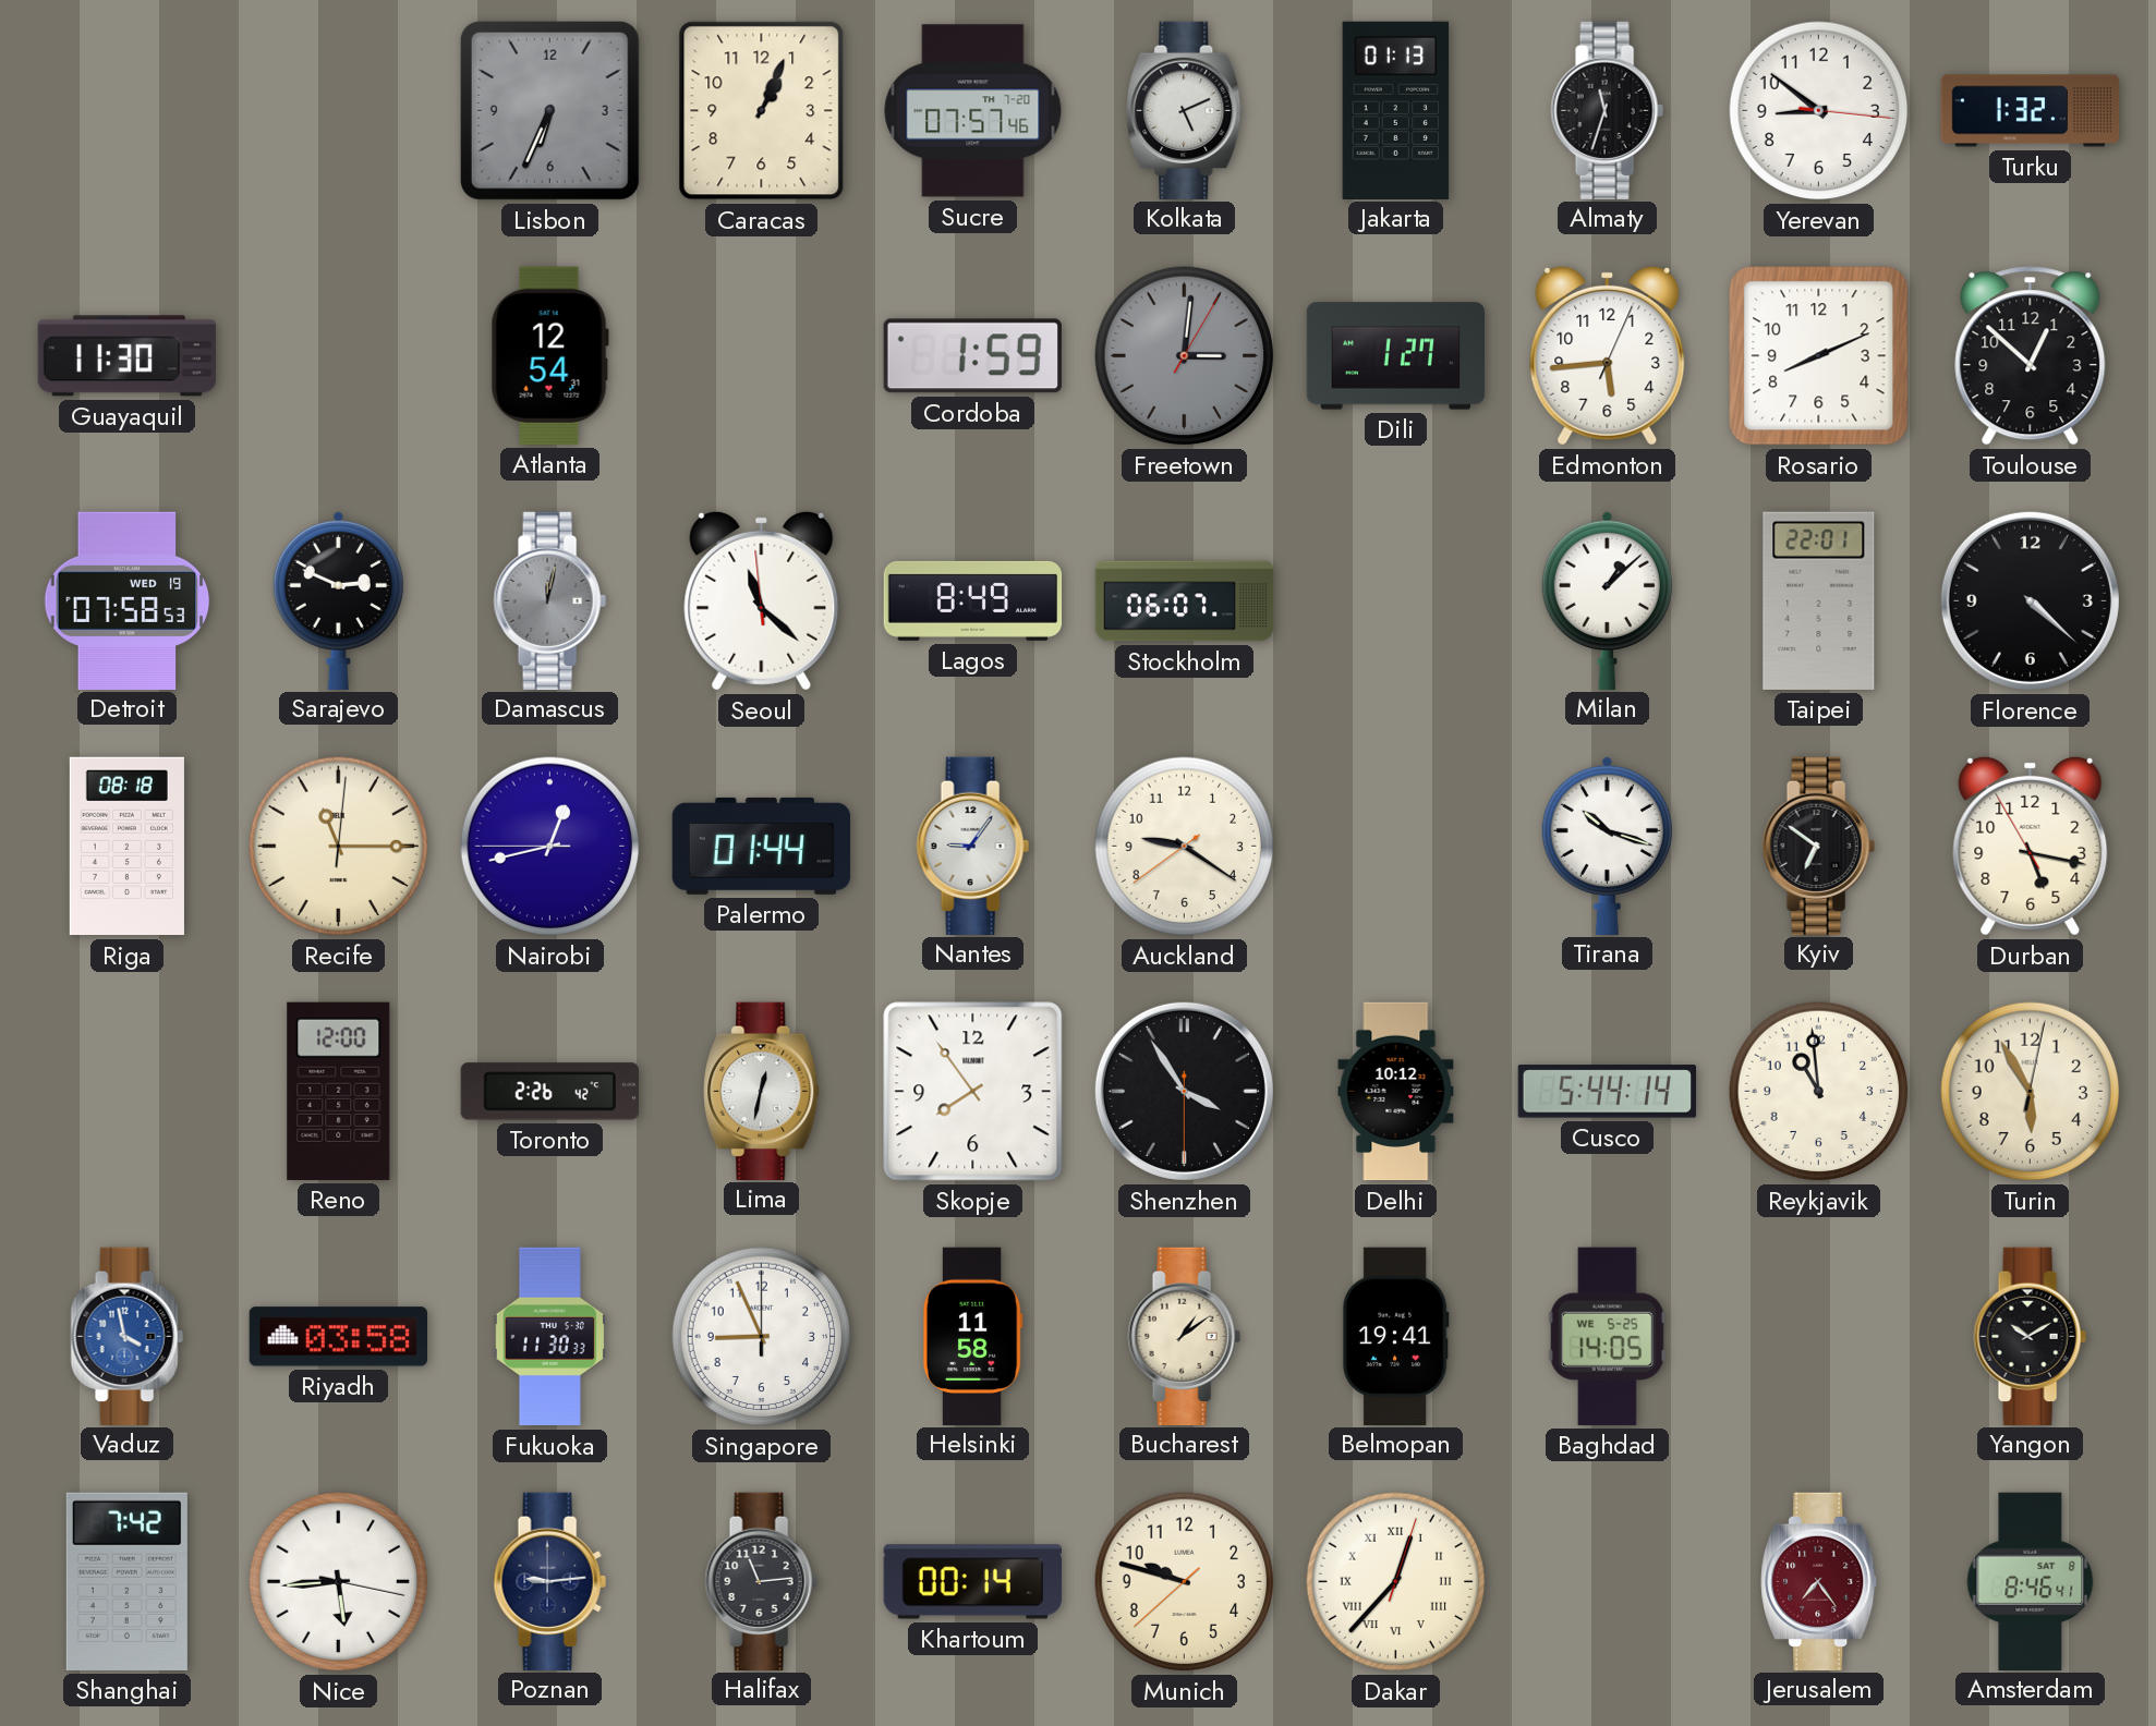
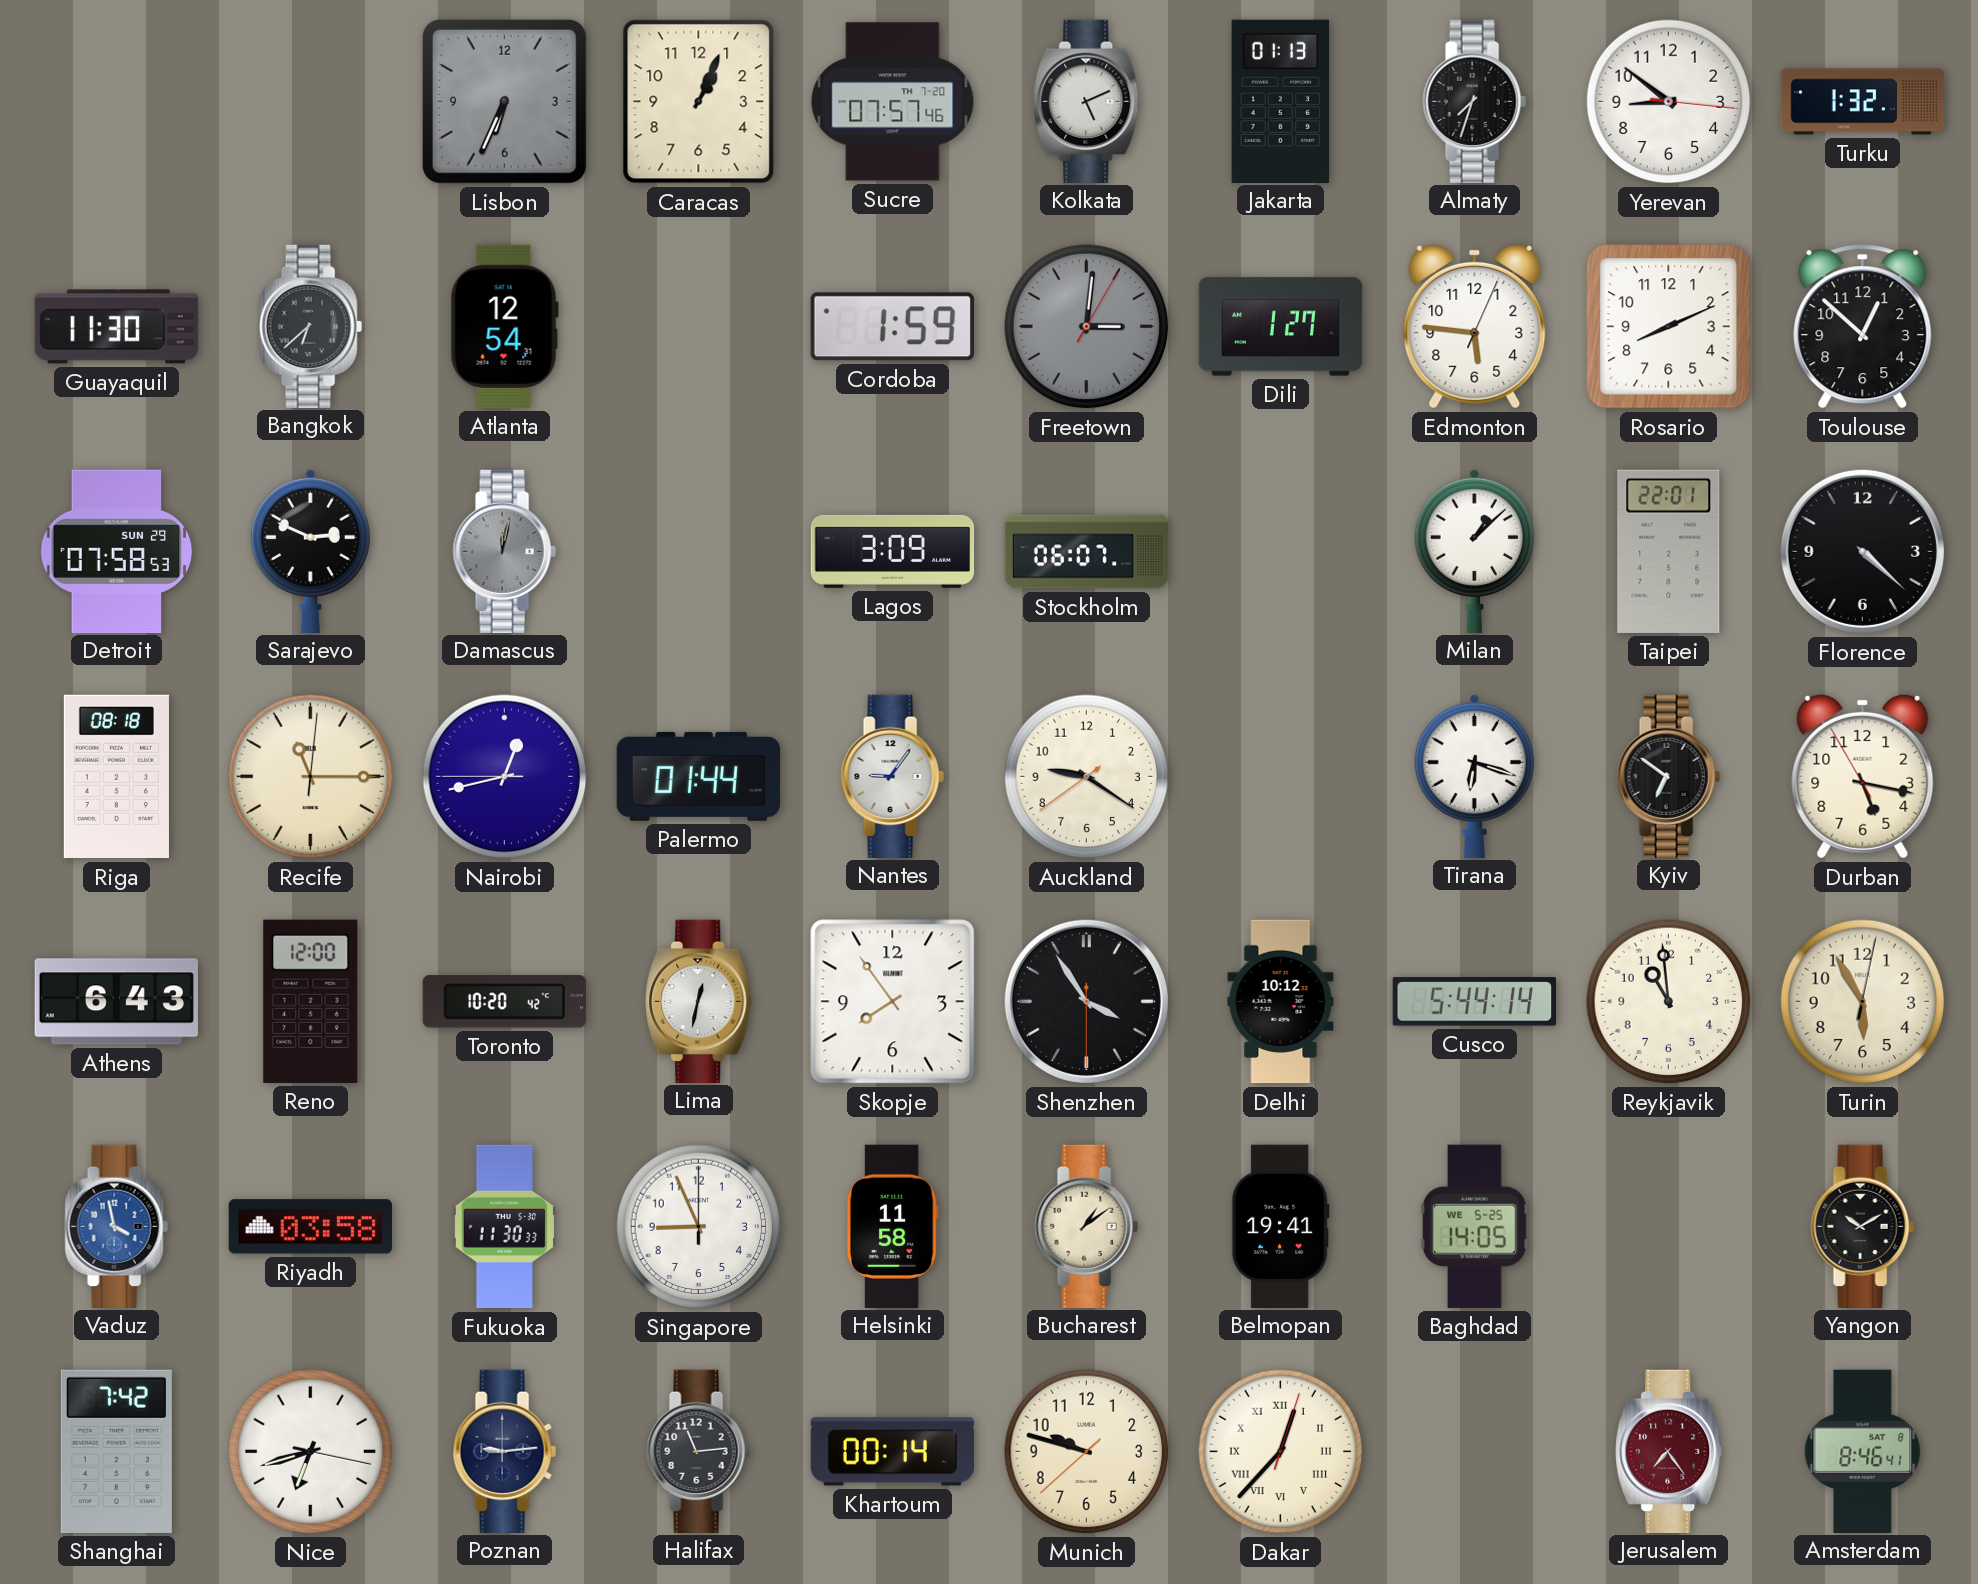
Almaty: 11:33 -> 7:33 (1474, 101)
Bangkok: none -> 6:38 (310, 326)
Edmonton: 5:44 -> 5:46 (1475, 326)
Detroit date: WED 19 -> SUN 29 (117, 551)
Seoul: 11:21 -> none (762, 600)
Lagos: 8:49 -> 3:09 (893, 551)
Tirana: 10:18 -> 6:18 (1474, 775)
Athens: none -> 6:43 (116, 1002)
Toronto: 2:26 -> 10:20 (504, 1002)
Nice: 5:44 -> 6:42 (311, 1452)
